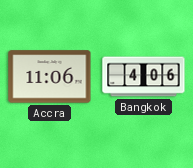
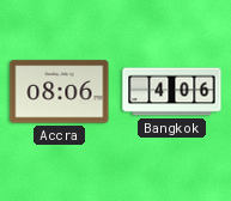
Accra: 11:06 -> 08:06 (60, 92)
